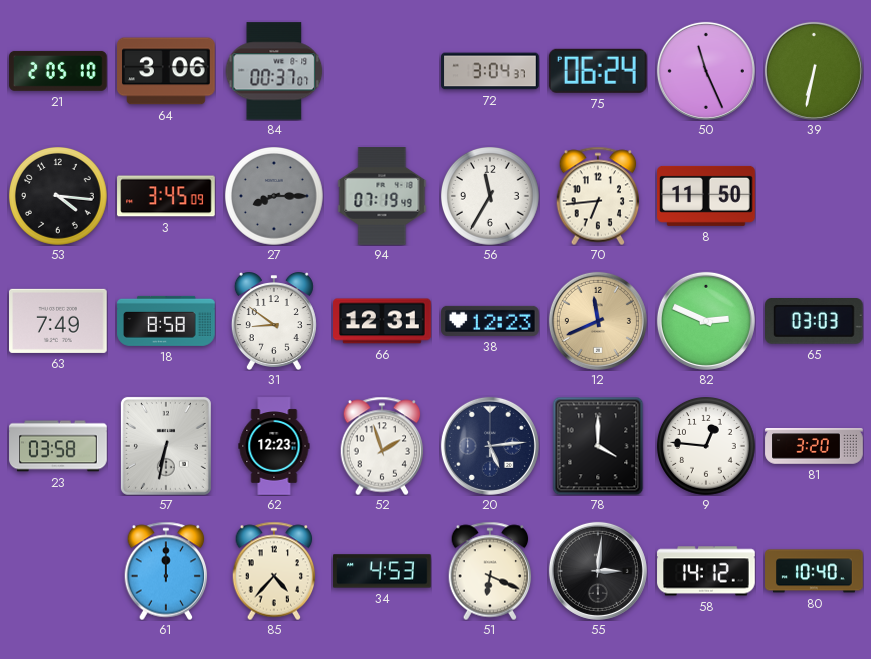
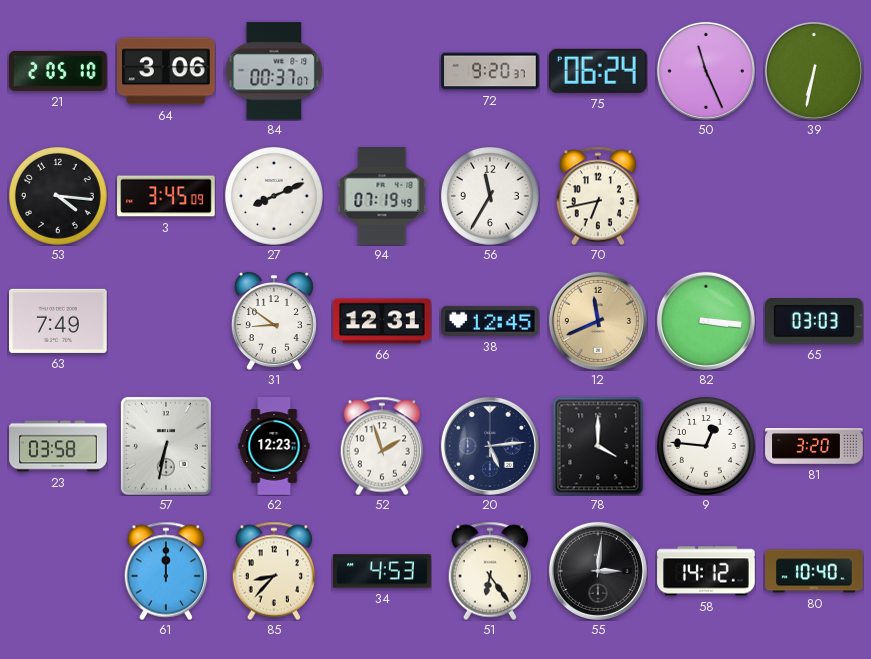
72: 3:04 -> 9:20 (490, 71)
27: 8:15 -> 8:11 (274, 197)
27 dial: grey -> white (274, 197)
70: 6:44 -> 6:43 (598, 196)
8: 11:50 -> none (706, 196)
18: 8:58 -> none (166, 321)
38: 12:23 -> 12:45 (490, 321)
82: 2:49 -> 3:16 (706, 321)
85: 4:37 -> 8:37 (274, 571)
51: 6:19 -> 6:24 (490, 571)
